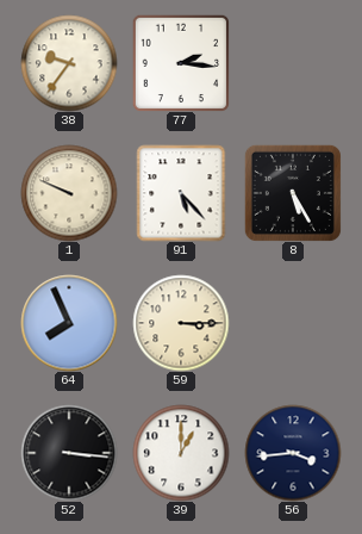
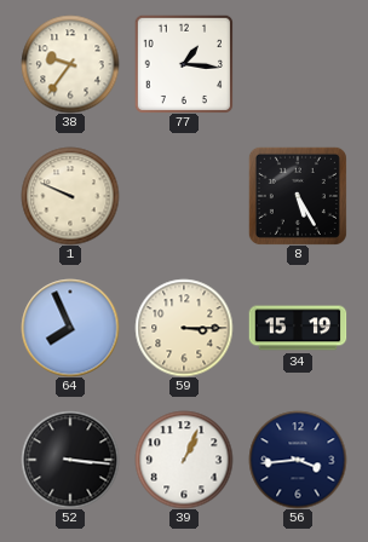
77: 2:16 -> 1:16 (184, 64)
91: 5:23 -> none (181, 193)
34: none -> 15:19 (298, 328)
39: 1:00 -> 1:04 (184, 460)
